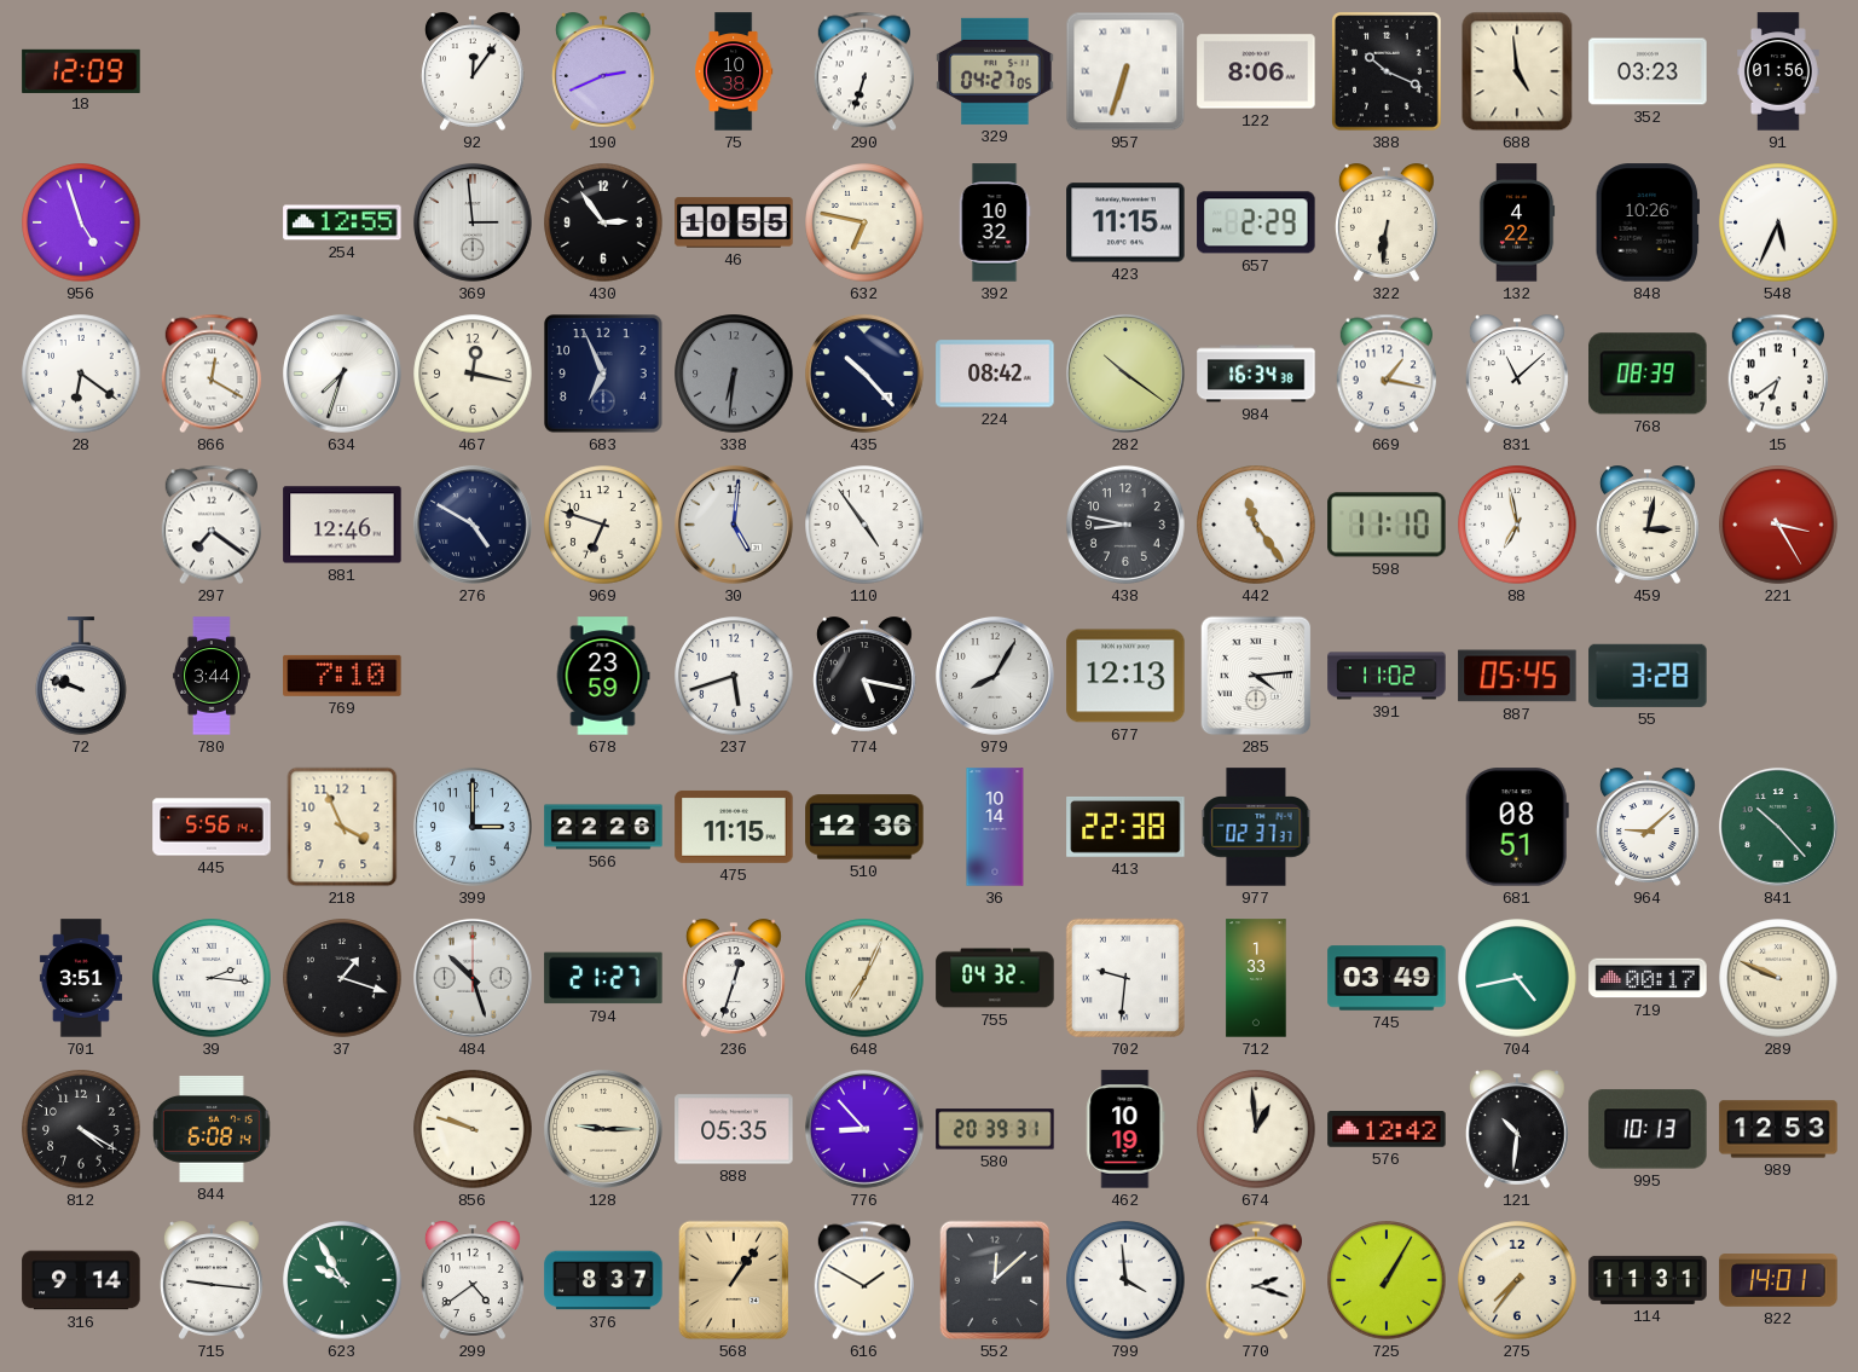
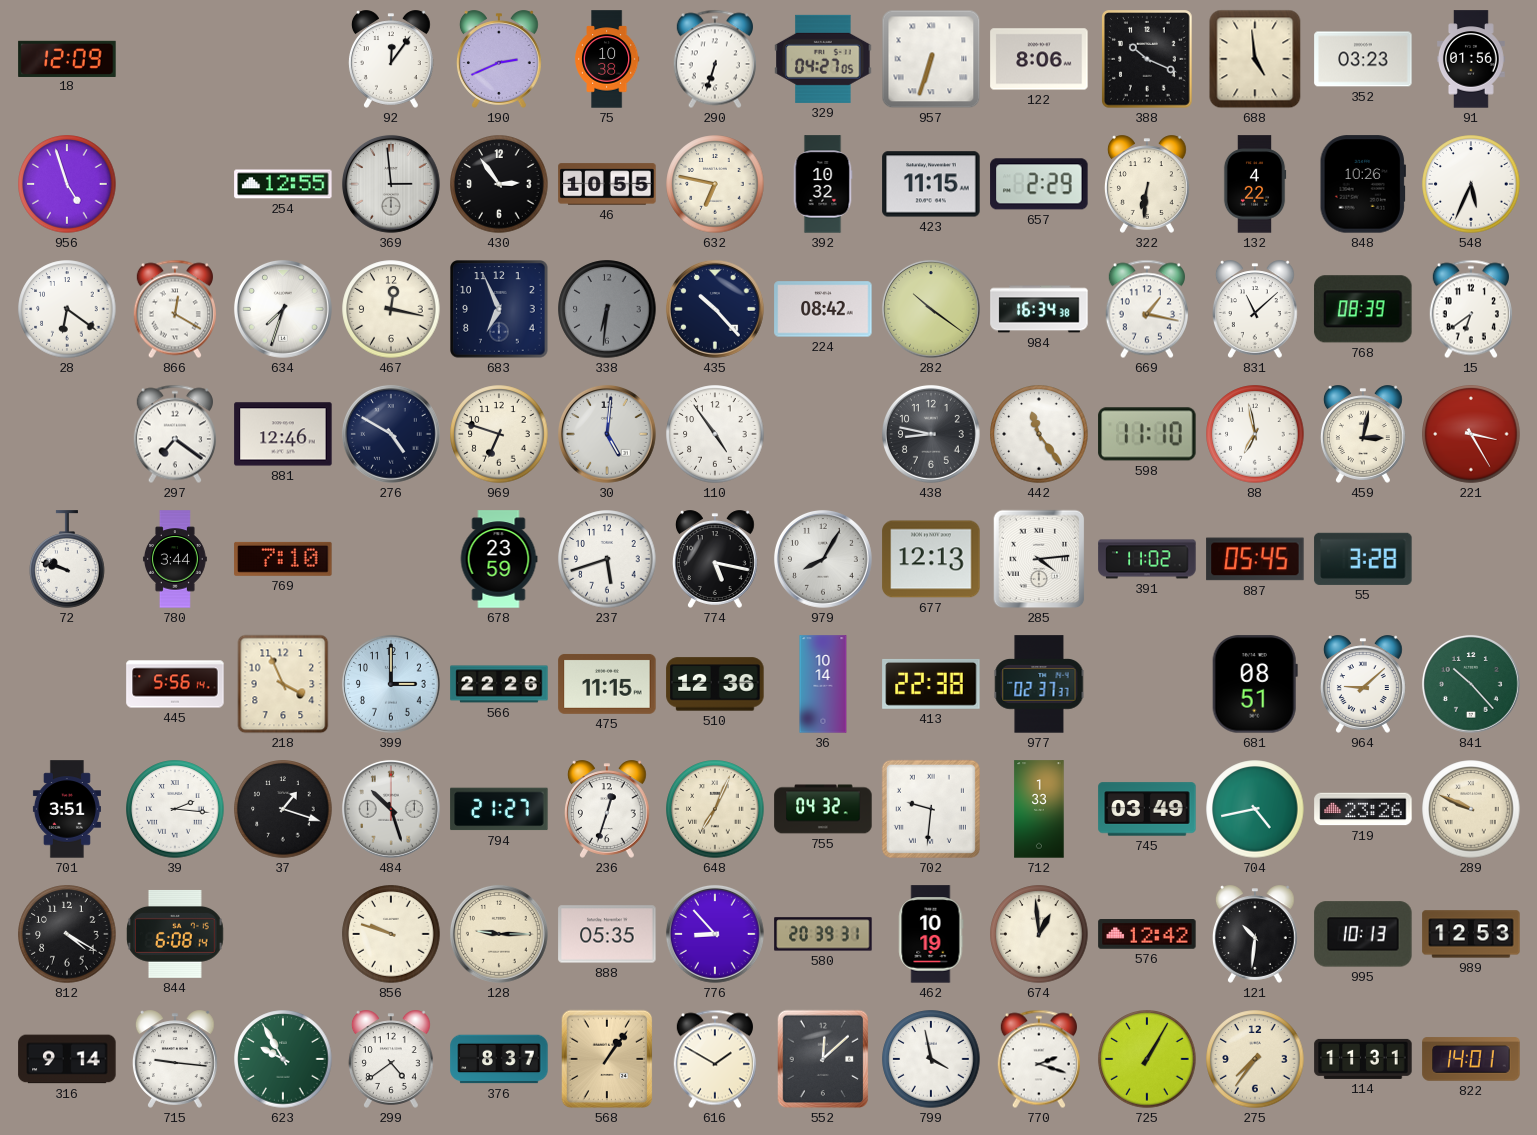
719: 00:17 -> 23:26 (1363, 809)
799: 3:59 -> 3:58 (931, 1059)
